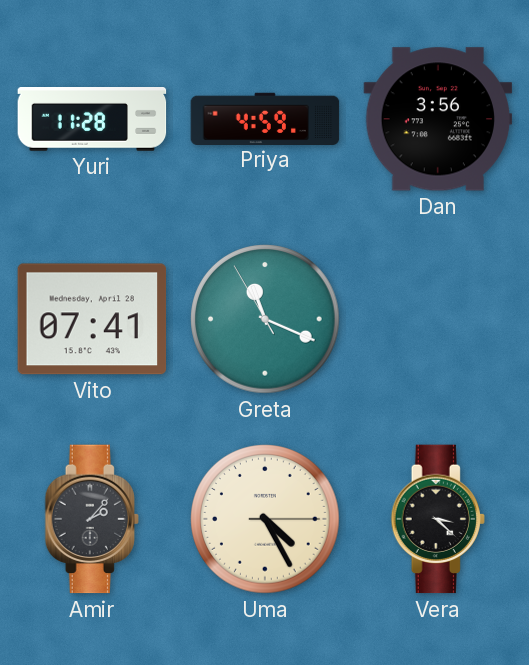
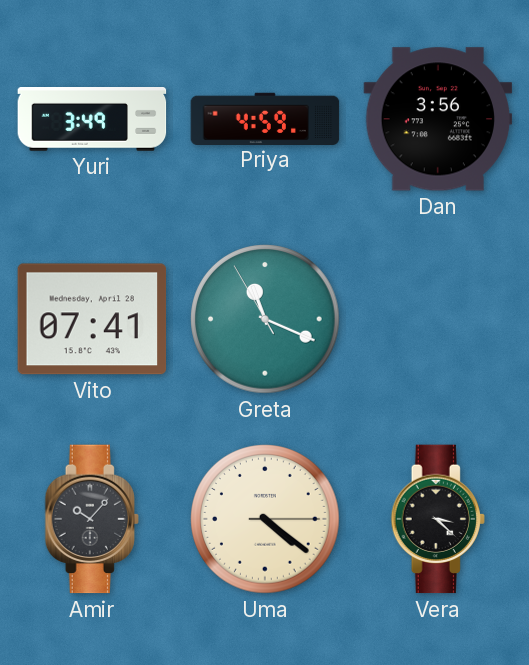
Yuri: 11:28 -> 3:49 (92, 120)
Amir: 2:07 -> 10:07 (92, 519)
Uma: 4:25 -> 4:21 (266, 520)
